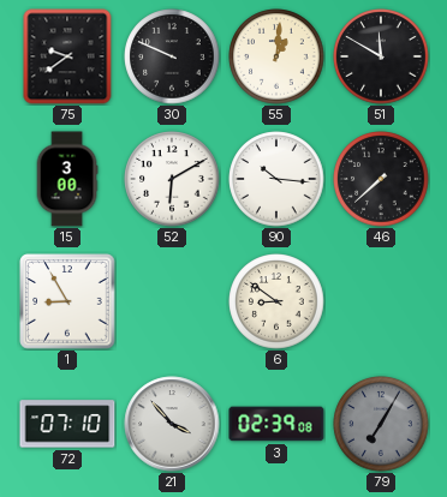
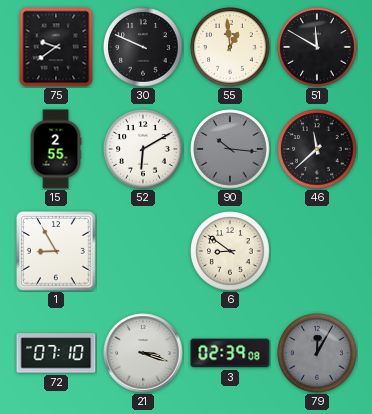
55: 1:01 -> 12:59 (230, 47)
15: 3:00 -> 2:55 (56, 149)
90 dial: white -> grey (230, 149)
46: 7:38 -> 11:38 (317, 149)
21: 3:53 -> 3:18 (143, 353)
79: 7:05 -> 12:05 (317, 353)
